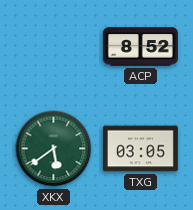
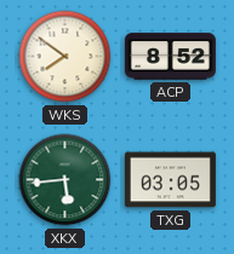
WKS: none -> 7:51 (65, 57)
XKX: 5:39 -> 5:44 (65, 180)
